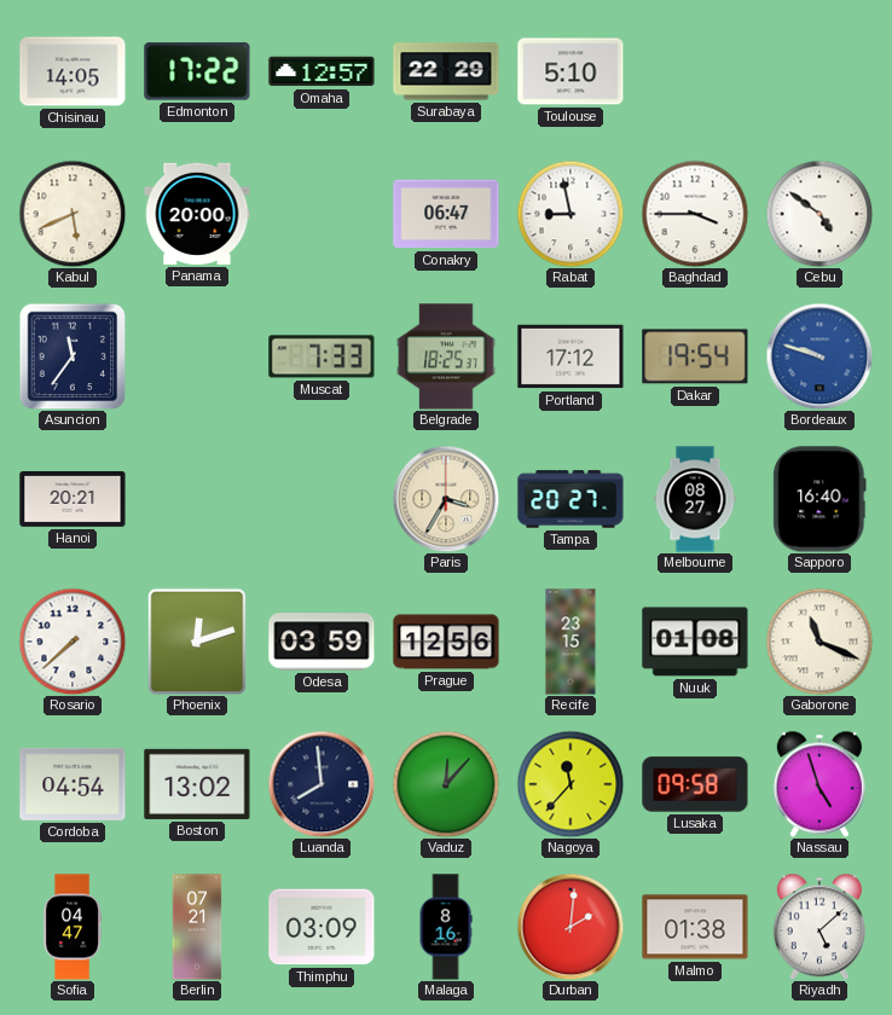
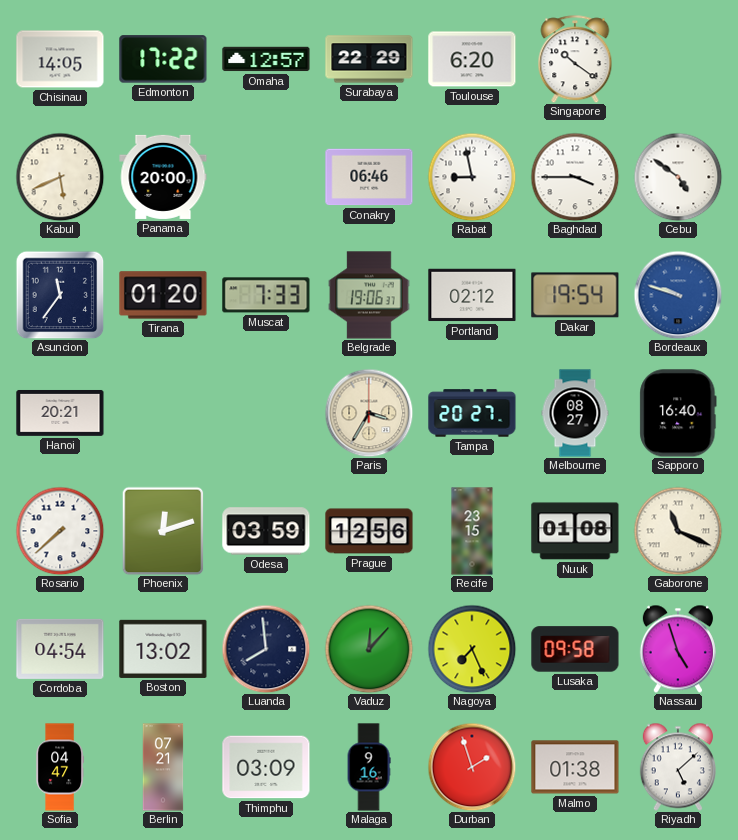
Toulouse: 5:10 -> 6:20 (472, 59)
Singapore: none -> 10:21 (575, 59)
Conakry: 06:47 -> 06:46 (369, 177)
Tirana: none -> 01:20 (163, 295)
Belgrade: 18:25 -> 19:06 (369, 295)
Portland: 17:12 -> 02:12 (472, 295)
Nagoya: 11:37 -> 7:26 (472, 649)
Malaga: 8:16 -> 9:16 (369, 767)
Durban: 2:01 -> 1:57 (472, 767)
